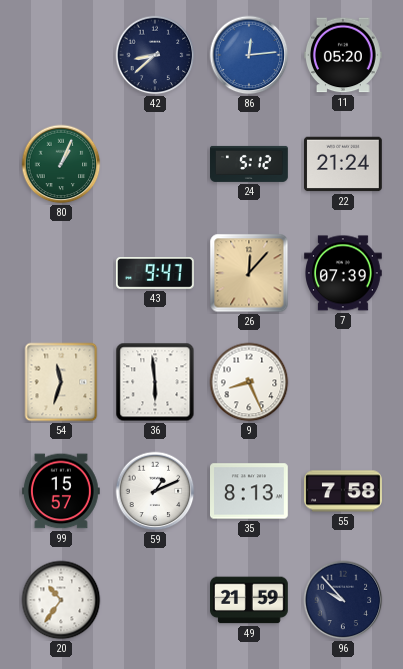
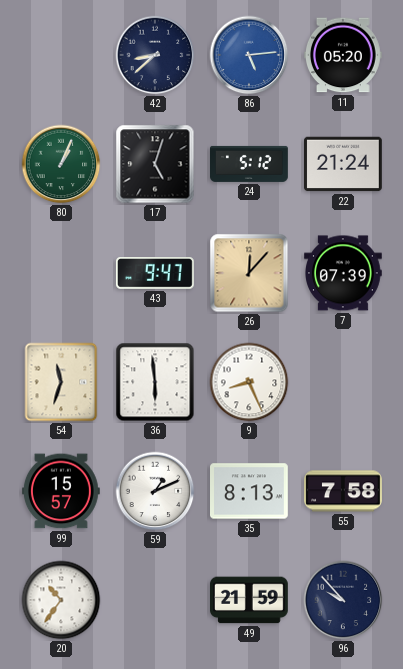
86: 12:14 -> 5:14 (249, 55)
17: none -> 5:03 (155, 164)
